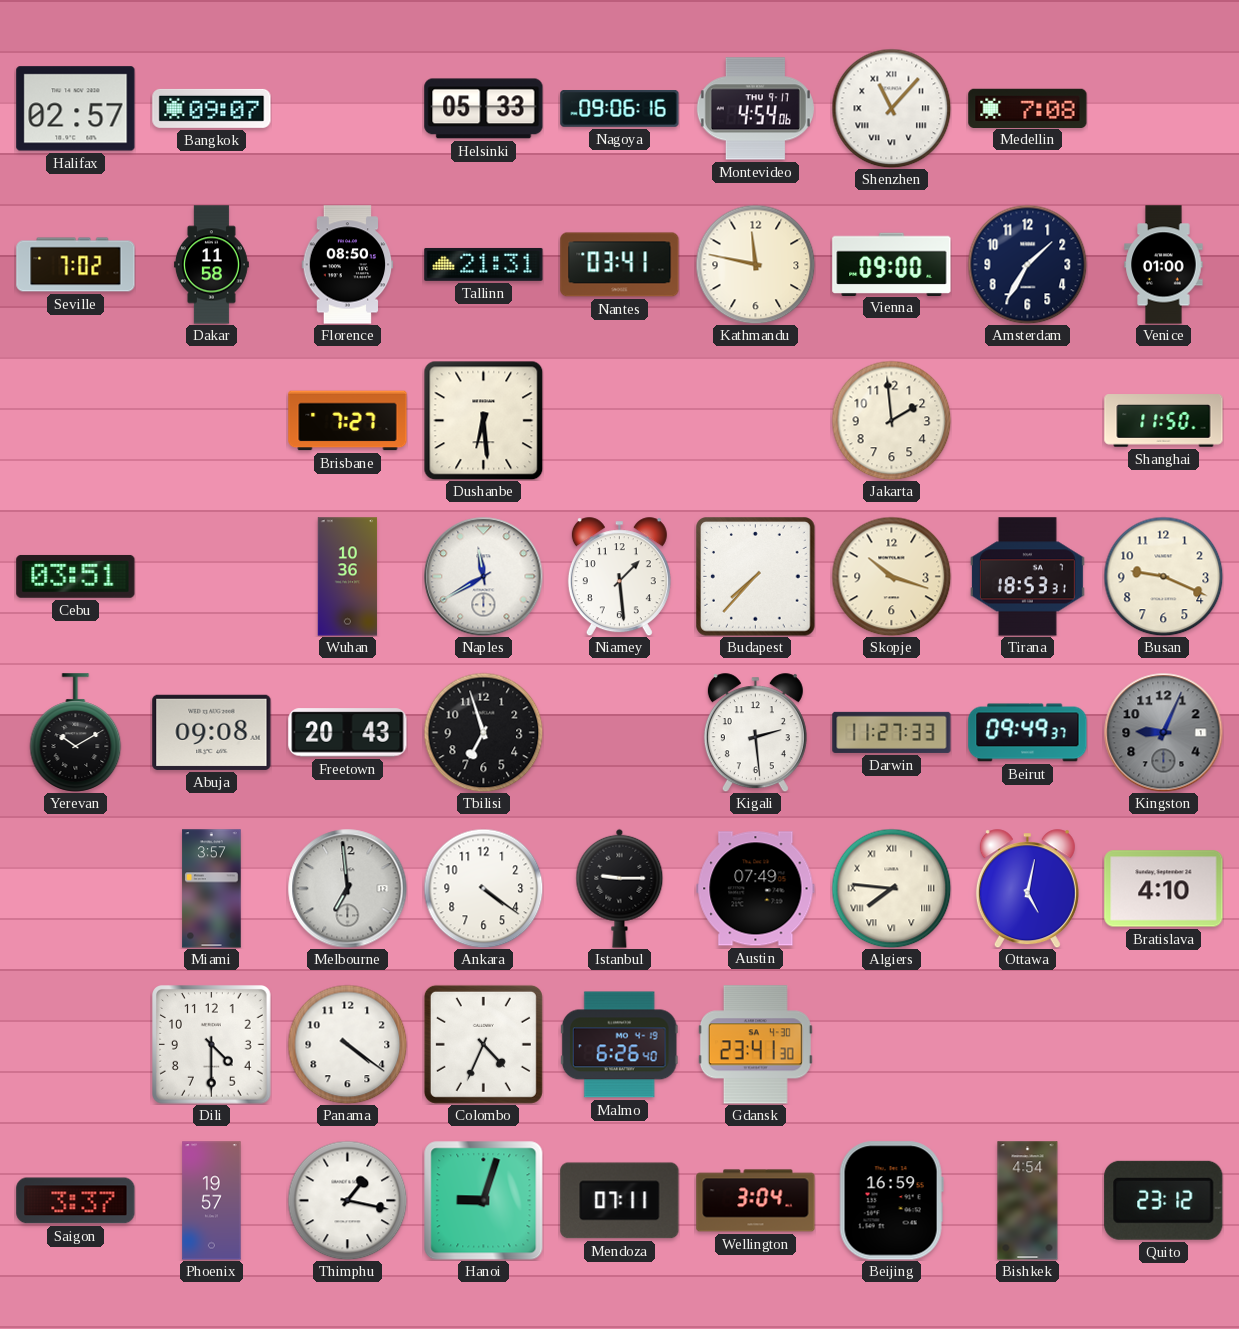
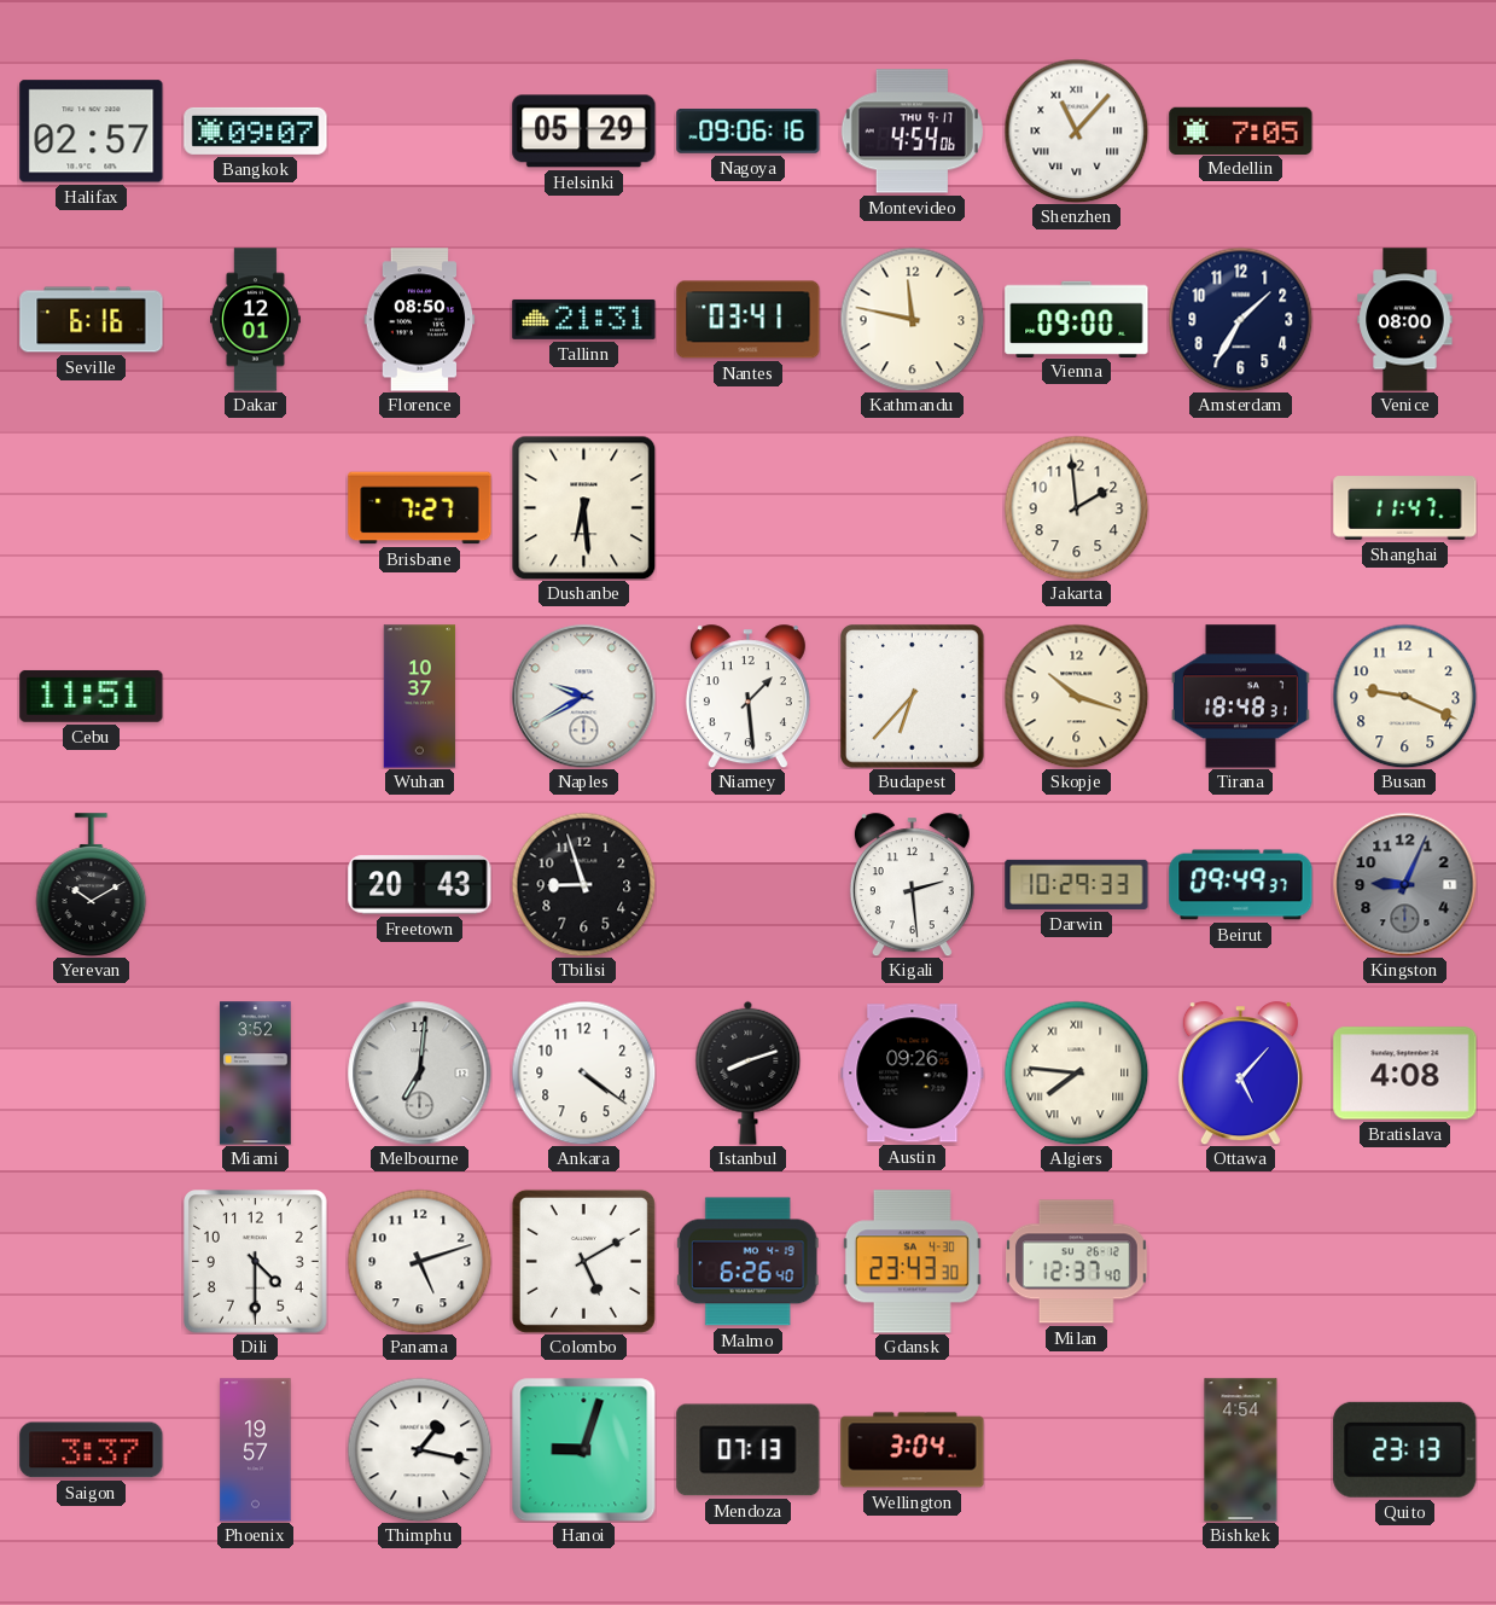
Helsinki: 05:33 -> 05:29 (584, 132)
Medellin: 7:08 -> 7:05 (1241, 130)
Seville: 7:02 -> 6:16 (92, 320)
Dakar: 11:58 -> 12:01 (255, 320)
Venice: 01:00 -> 08:00 (1405, 320)
Shanghai: 11:50 -> 11:47 (1405, 508)
Cebu: 03:51 -> 11:51 (92, 696)
Wuhan: 10:36 -> 10:37 (420, 697)
Naples: 11:40 -> 9:40 (584, 697)
Budapest: 7:37 -> 6:37 (913, 697)
Tirana: 18:53 -> 18:48 (1240, 697)
Abuja: 09:08 -> none (212, 732)
Tbilisi: 6:57 -> 8:57 (583, 884)
Darwin: 11:27 -> 10:29 (1077, 884)
Miami: 3:57 -> 3:52 (256, 1074)
Melbourne: 6:59 -> 7:01 (420, 1074)
Istanbul: 9:15 -> 8:12 (749, 1072)
Austin: 07:49 -> 09:26 (913, 1074)
Ottawa: 5:02 -> 5:07 (1240, 1074)
Bratislava: 4:10 -> 4:08 (1405, 1074)
Panama: 4:21 -> 5:12 (419, 1261)
Colombo: 4:34 -> 5:10 (583, 1261)
Gdansk: 23:41 -> 23:43 (912, 1262)
Milan: none -> 12:37 (1077, 1262)
Mendoza: 07:11 -> 07:13 (749, 1450)
Beijing: 16:59 -> none (891, 1201)
Quito: 23:12 -> 23:13 (1405, 1449)
